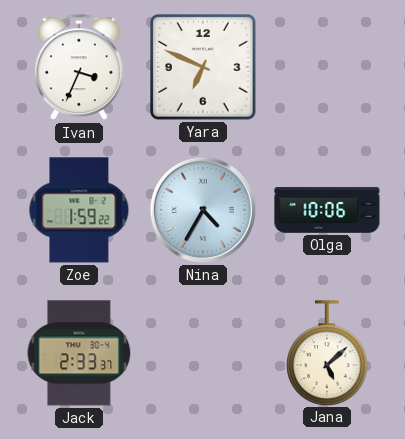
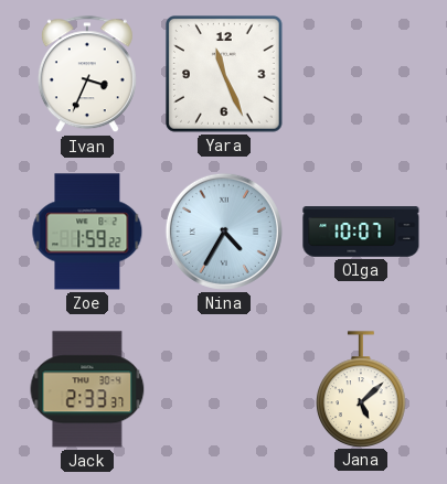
Yara: 6:49 -> 11:26 (225, 75)
Olga: 10:06 -> 10:07 (361, 232)
